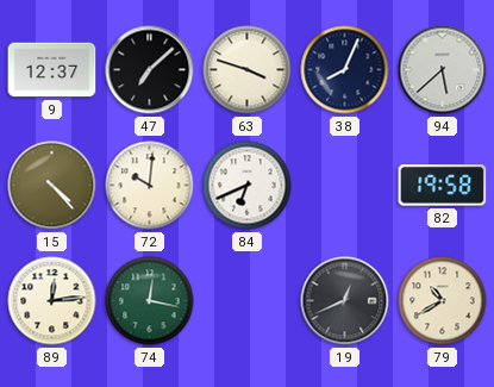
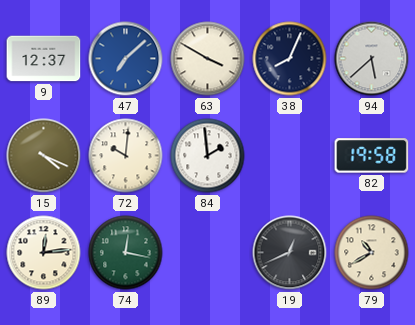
47 dial: black -> blue (126, 59)
63: 3:48 -> 3:50 (208, 59)
15: 4:23 -> 4:19 (44, 156)
84: 6:41 -> 1:59 (208, 156)
